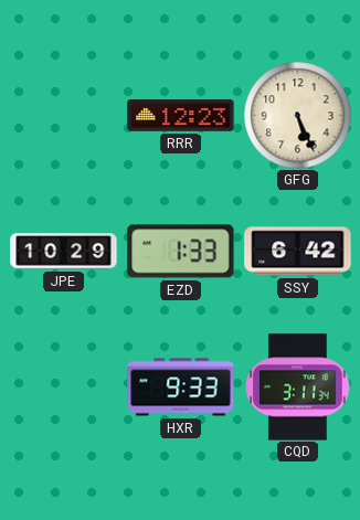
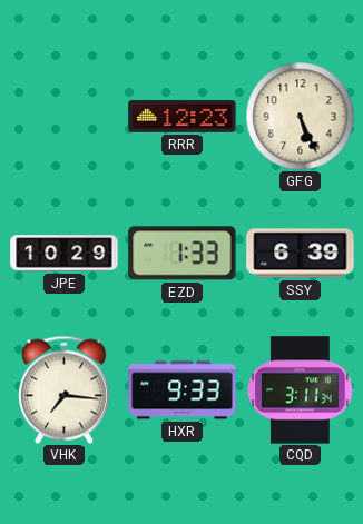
SSY: 6:42 -> 6:39 (301, 254)
VHK: none -> 7:16 (63, 389)
